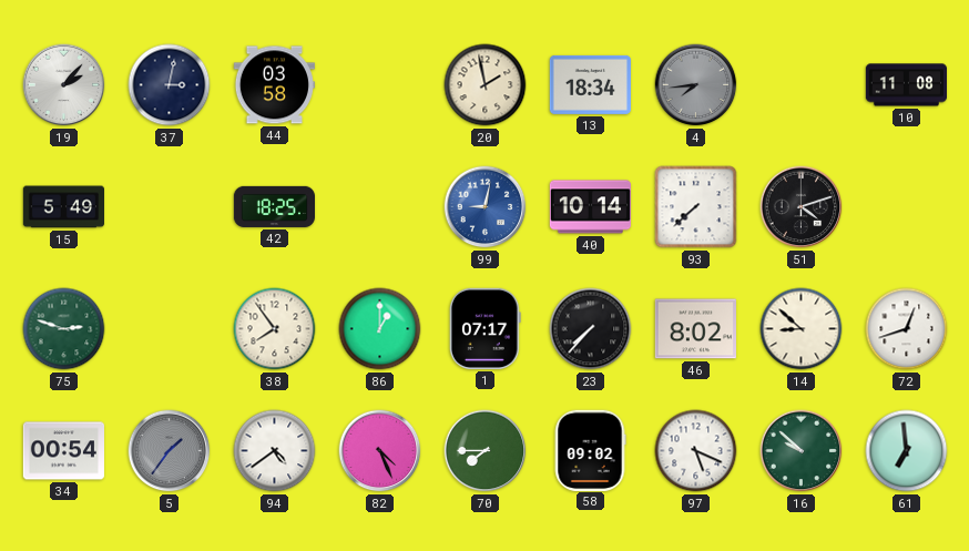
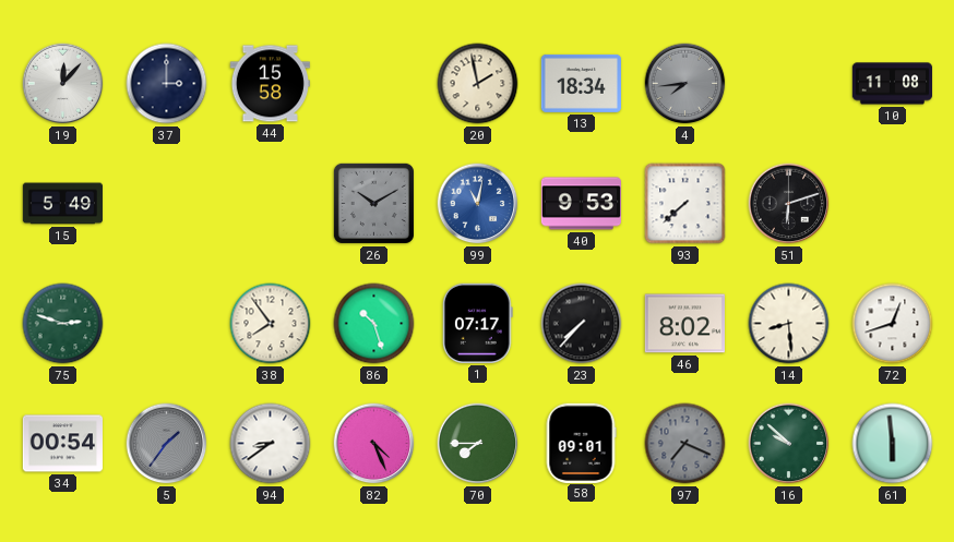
19: 2:07 -> 12:07 (63, 84)
37: 3:02 -> 3:00 (167, 84)
44: 03:58 -> 15:58 (270, 84)
42: 18:25 -> none (274, 206)
26: none -> 10:10 (373, 203)
99: 9:02 -> 11:02 (478, 204)
40: 10:14 -> 9:53 (581, 204)
51: 4:12 -> 6:12 (789, 204)
86: 1:00 -> 10:27 (374, 324)
14: 8:52 -> 8:29 (789, 324)
94: 4:39 -> 8:39 (271, 444)
58: 09:02 -> 09:01 (581, 443)
97: 5:19 -> 7:19 (685, 444)
97 dial: white -> grey (685, 444)
61: 6:59 -> 5:59 (893, 444)
